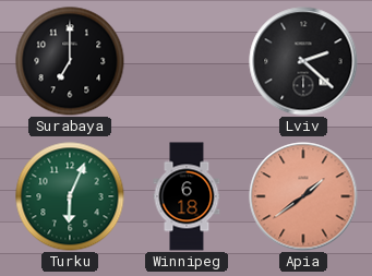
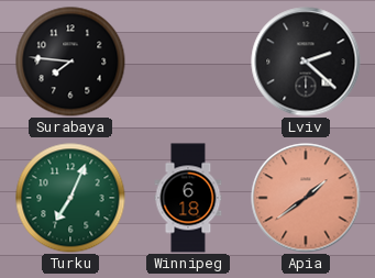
Surabaya: 7:00 -> 7:46 (70, 62)
Turku: 6:04 -> 7:04 (70, 198)
